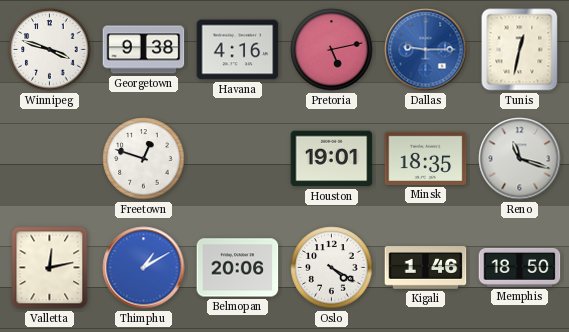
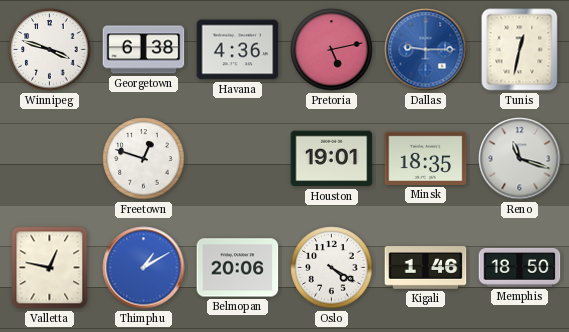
Georgetown: 9:38 -> 6:38 (144, 50)
Havana: 4:16 -> 4:36 (238, 50)
Valletta: 12:13 -> 12:47 (50, 268)
